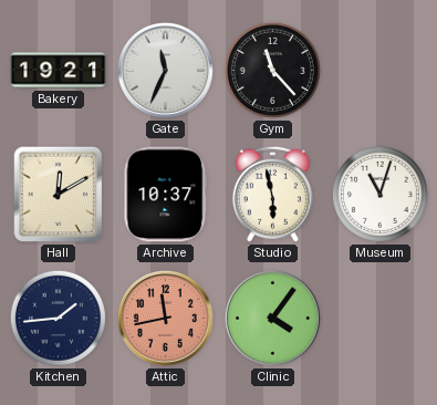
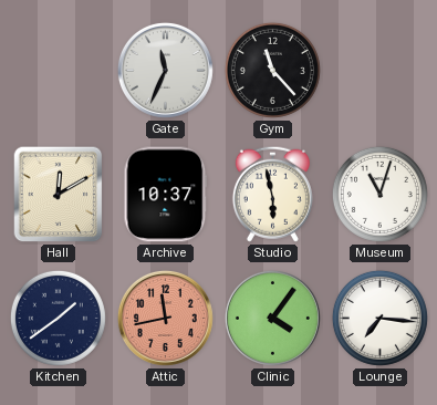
Bakery: 19:21 -> none (59, 71)
Kitchen: 1:44 -> 1:39 (58, 318)
Lounge: none -> 7:16 (379, 318)
